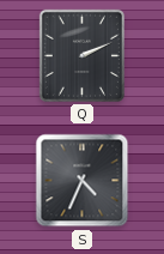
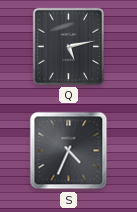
Q: 2:11 -> 5:13 (68, 46)
